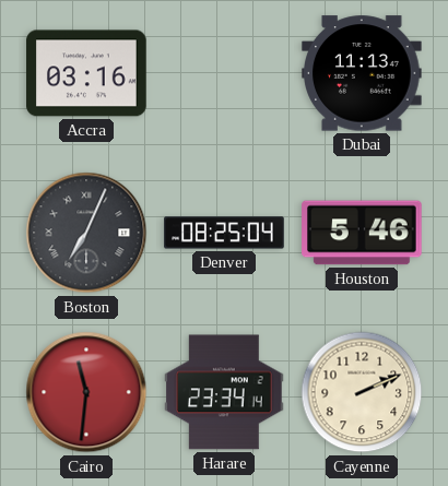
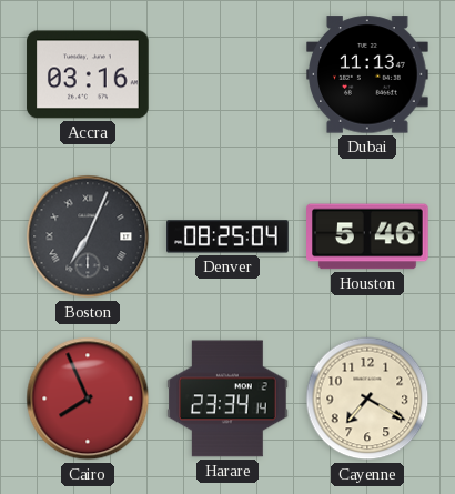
Cairo: 11:31 -> 7:56 (88, 399)
Cayenne: 2:11 -> 7:20 (367, 399)
